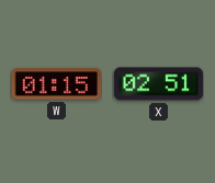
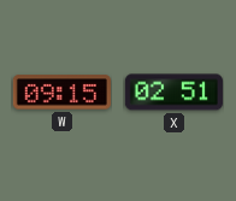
W: 01:15 -> 09:15 (61, 93)
